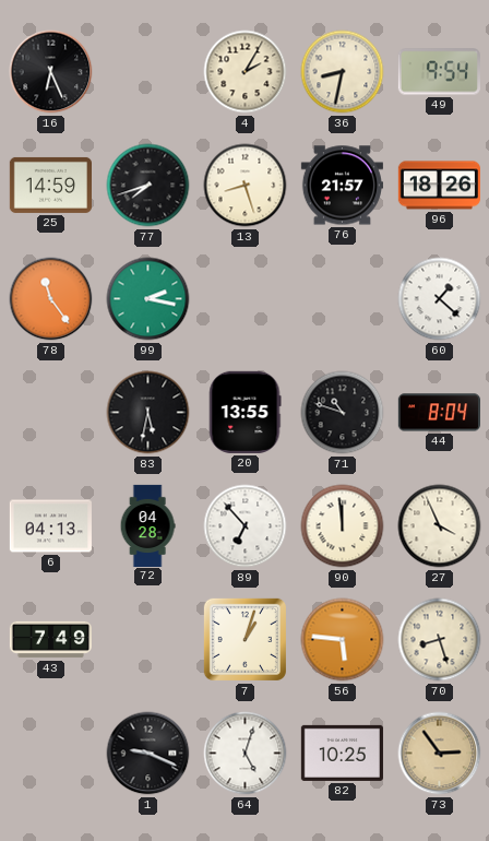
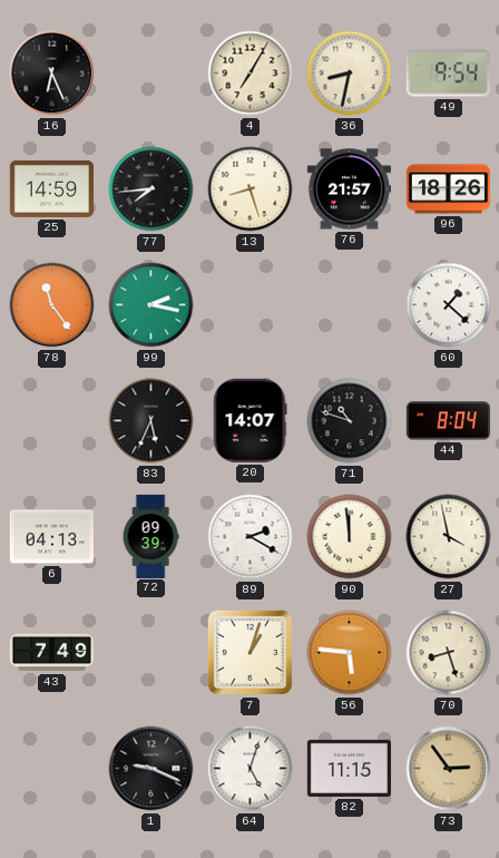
4: 2:05 -> 7:05 (251, 74)
77: 7:42 -> 7:44 (151, 189)
83: 5:32 -> 5:34 (151, 421)
20: 13:55 -> 14:07 (251, 420)
72: 04:28 -> 09:39 (150, 536)
89: 6:53 -> 2:20 (251, 537)
27: 3:56 -> 3:58 (449, 537)
82: 10:25 -> 11:15 (349, 768)
